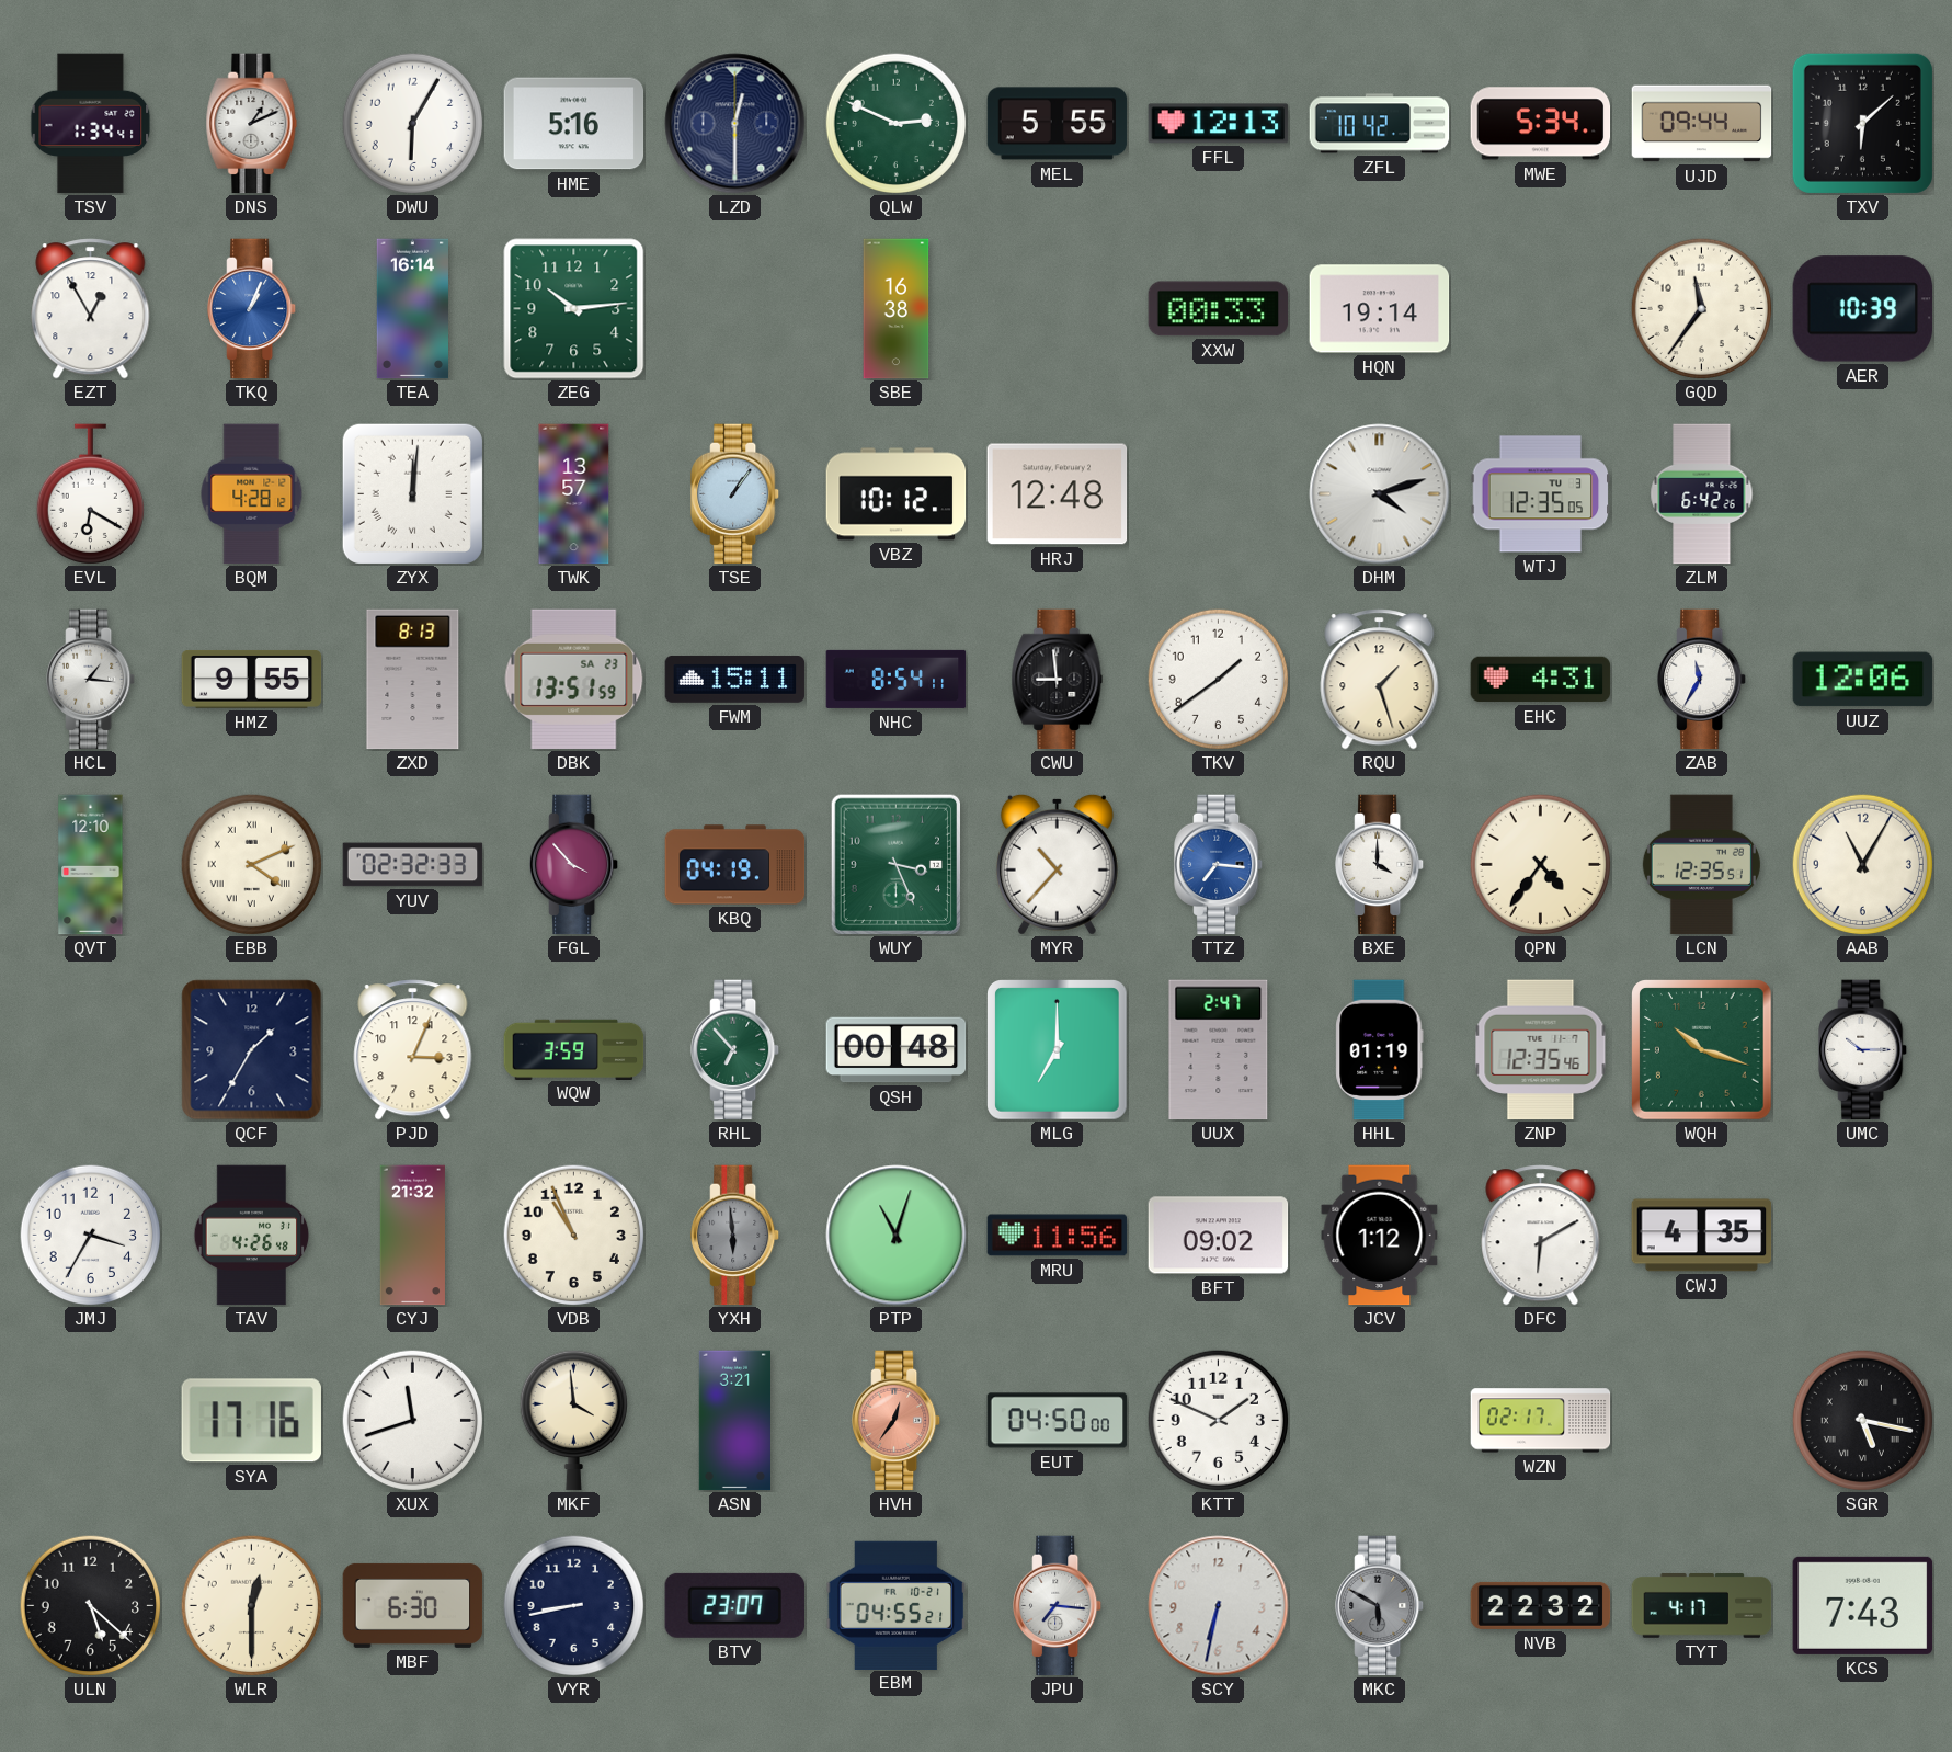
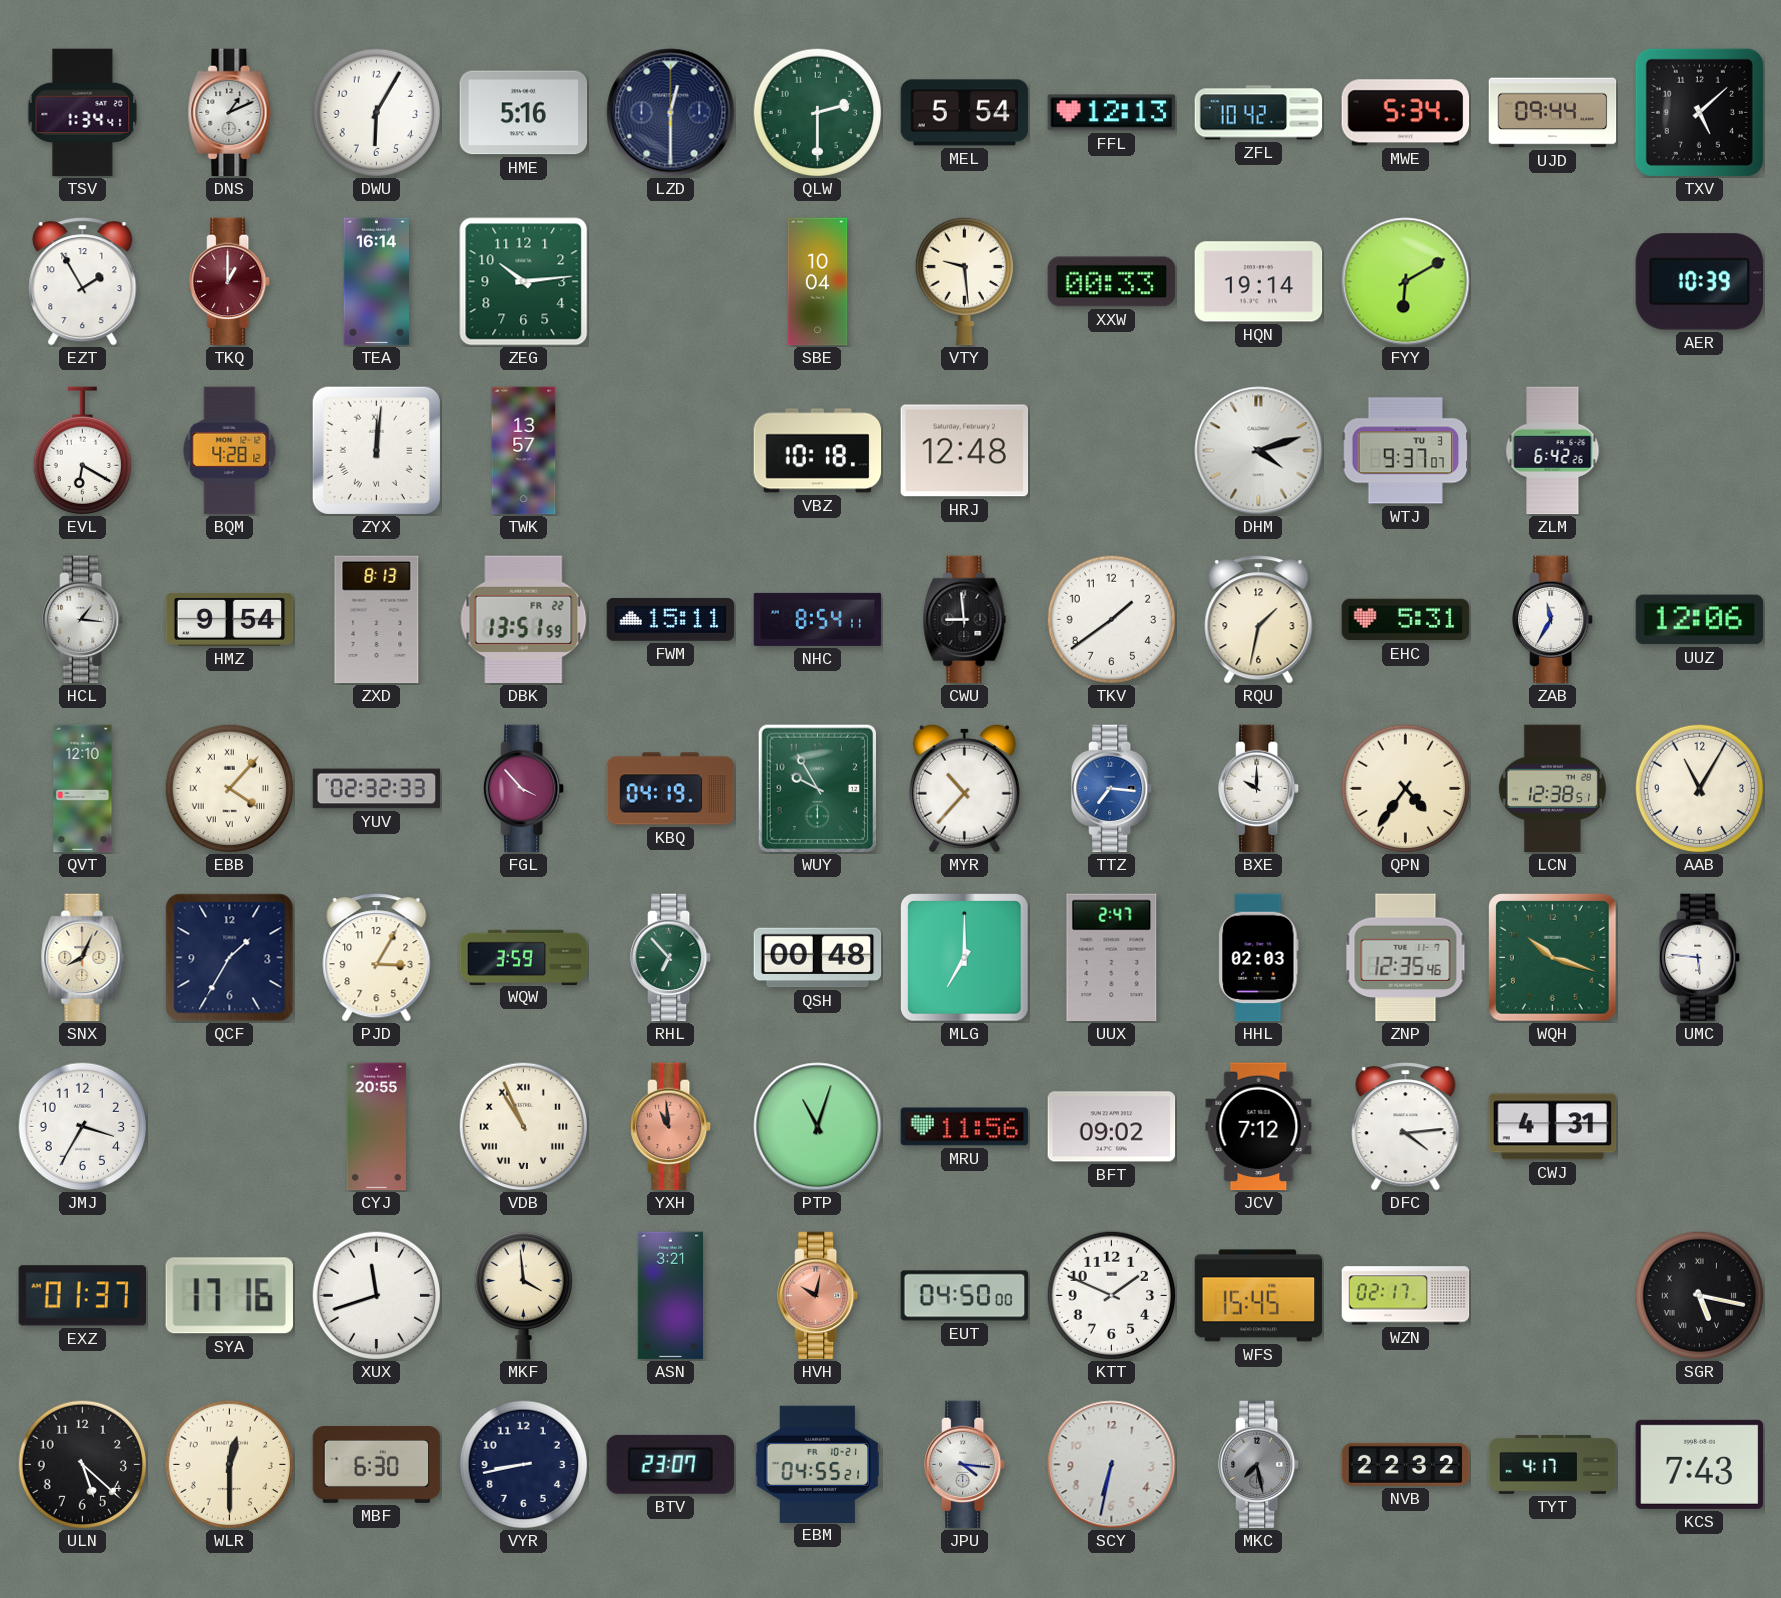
QLW: 2:49 -> 2:30 (817, 112)
MEL: 5:55 -> 5:54 (965, 113)
TXV: 6:08 -> 5:08 (1699, 112)
EZT: 12:55 -> 1:55 (83, 282)
TKQ: 1:04 -> 1:00 (231, 282)
TKQ dial: blue -> burgundy (231, 282)
SBE: 16:38 -> 10:04 (818, 282)
VTY: none -> 9:29 (964, 281)
FYY: none -> 6:10 (1406, 282)
GQD: 11:36 -> none (1701, 308)
TSE: 1:06 -> none (737, 494)
VBZ: 10:12 -> 10:18 (818, 451)
WTJ: 12:35 -> 9:37 (1406, 451)
HMZ: 9:55 -> 9:54 (230, 619)
DBK date: SA 23 -> FR 22 (524, 620)
RQU: 1:27 -> 1:32 (1259, 620)
EHC: 4:31 -> 5:31 (1406, 620)
EBB: 4:11 -> 4:07 (229, 788)
WUY: 3:26 -> 9:55 (817, 788)
BXE: 4:00 -> 10:00 (1260, 789)
LCN: 12:35 -> 12:38 (1552, 789)
SNX: none -> 8:04 (83, 958)
PJD: 3:04 -> 3:05 (377, 958)
HHL: 01:19 -> 02:03 (1259, 958)
UMC: 10:15 -> 5:46 (1701, 958)
TAV: 4:26 -> none (252, 1236)
CYJ: 21:32 -> 20:55 (376, 1127)
VDB numerals: Arabic -> Roman (523, 1126)
YXH: 5:59 -> 10:59 (672, 1127)
YXH dial: grey -> salmon (672, 1127)
JCV: 1:12 -> 7:12 (1259, 1127)
DFC: 6:10 -> 4:14 (1406, 1127)
CWJ: 4:35 -> 4:31 (1553, 1127)
EXZ: none -> 01:37 (82, 1296)
HVH: 12:36 -> 10:02 (819, 1296)
WFS: none -> 15:45 (1259, 1296)
JPU: 7:16 -> 4:16 (966, 1465)
MKC: 5:50 -> 7:28 (1260, 1465)
